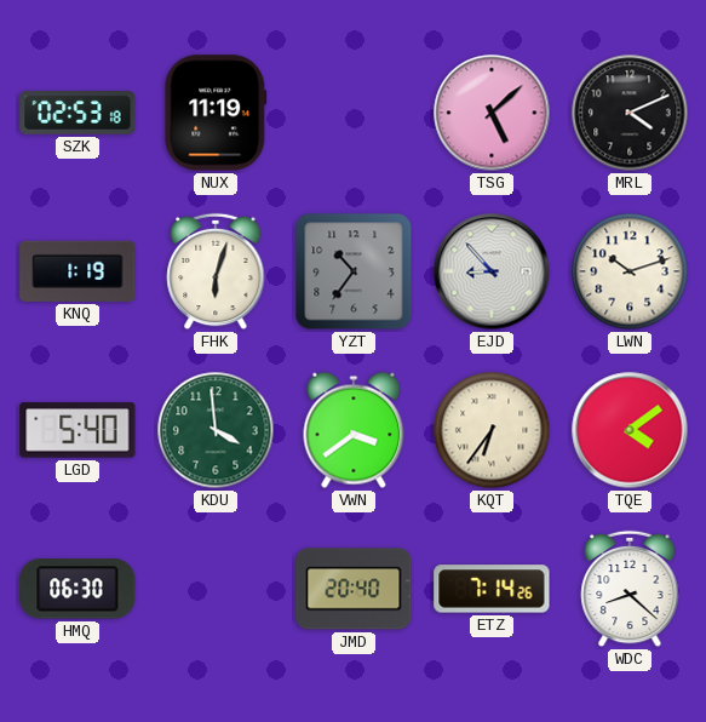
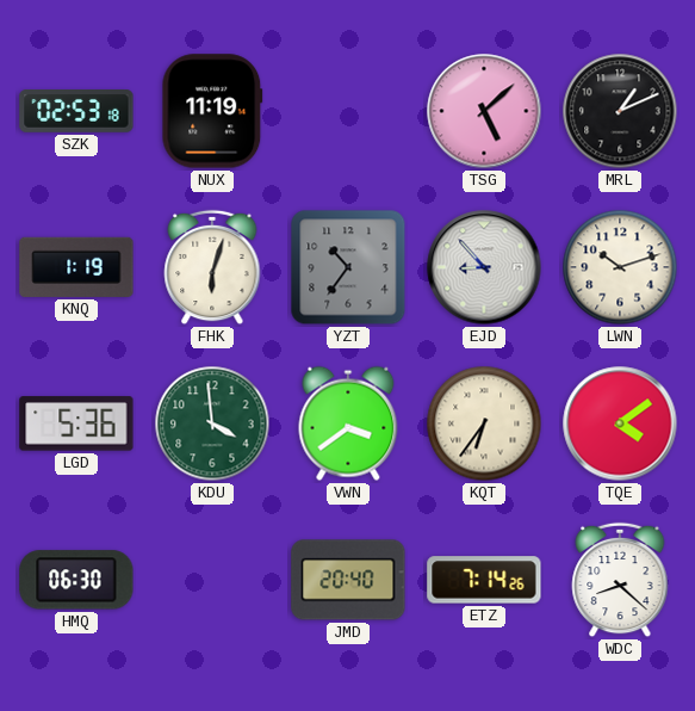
MRL: 4:11 -> 1:11 (620, 111)
LGD: 5:40 -> 5:36 (76, 423)
